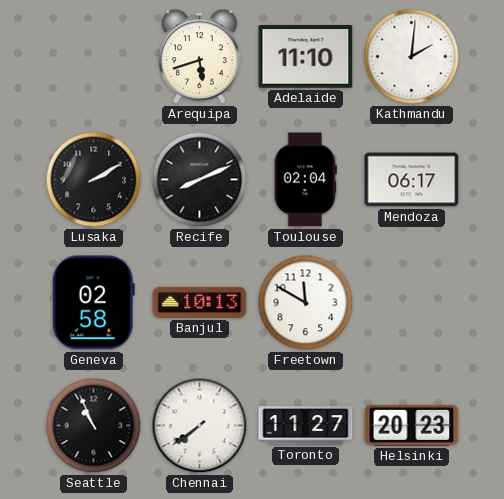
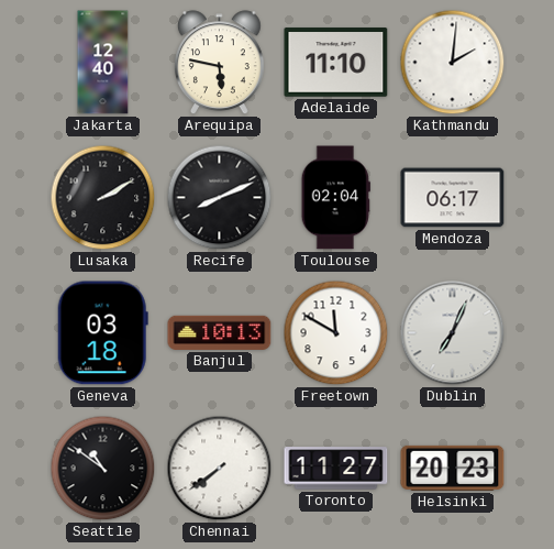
Jakarta: none -> 12:40 (103, 63)
Arequipa: 5:42 -> 5:47 (219, 63)
Geneva: 02:58 -> 03:18 (102, 333)
Dublin: none -> 7:04 (453, 333)
Seattle: 10:56 -> 10:51 (103, 469)
